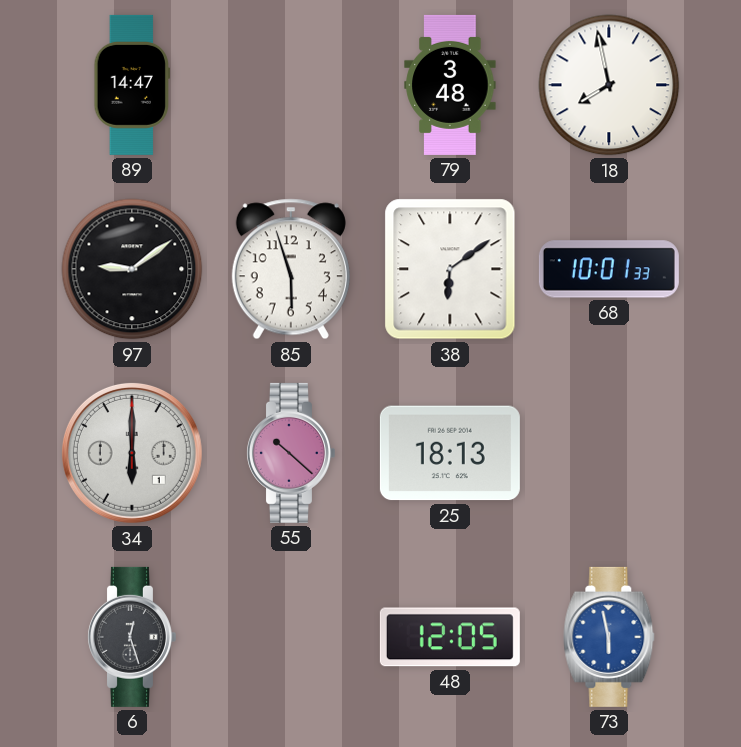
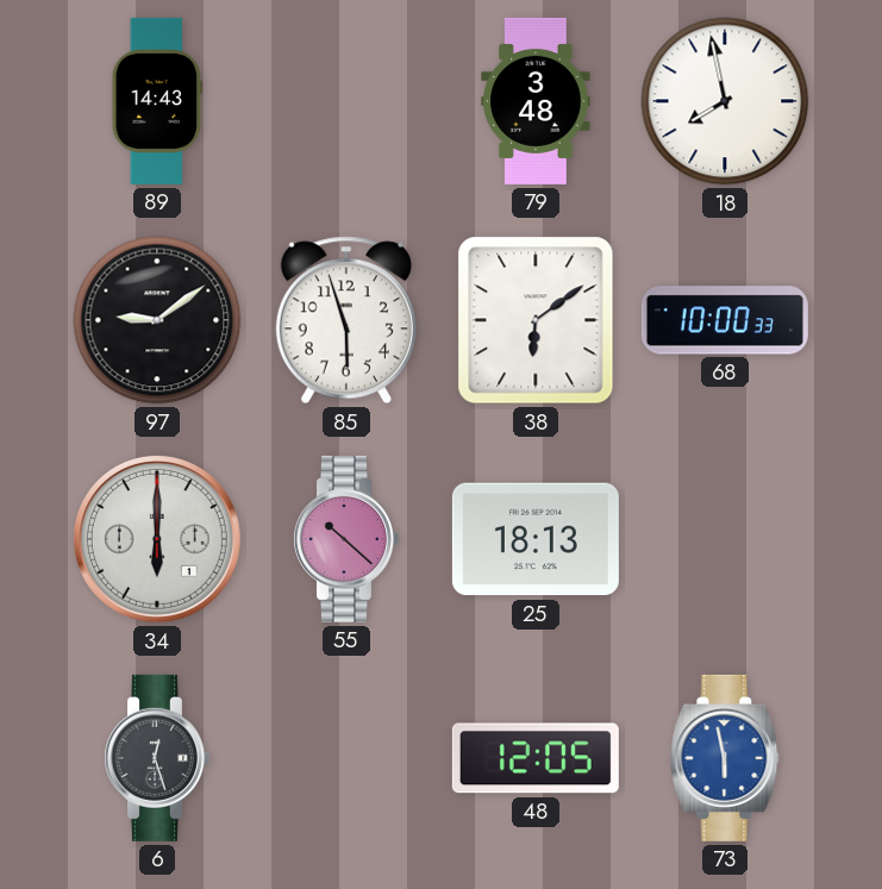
89: 14:47 -> 14:43 (157, 101)
68: 10:01 -> 10:00 (725, 320)
